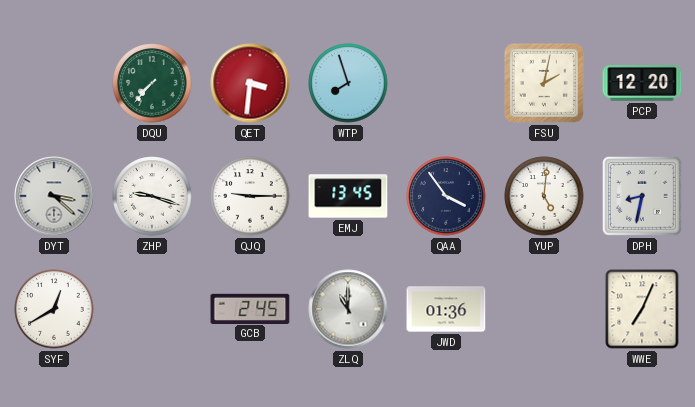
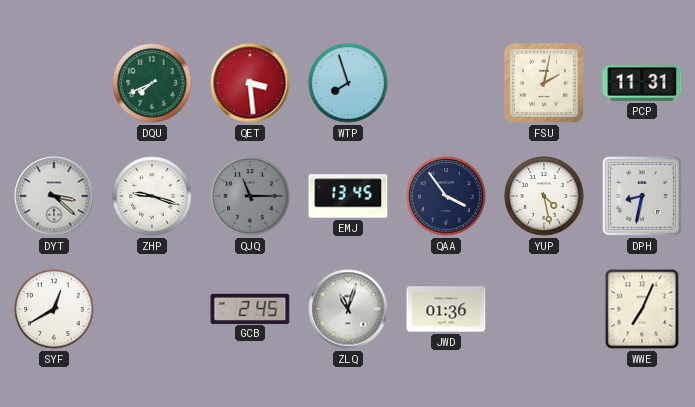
DQU: 7:37 -> 7:41 (152, 83)
QET: 3:31 -> 3:29 (250, 83)
PCP: 12:20 -> 11:31 (642, 83)
QJQ: 9:15 -> 11:15 (250, 196)
QJQ dial: white -> grey (250, 196)
YUP: 5:01 -> 4:28 (544, 196)
ZLQ: 11:00 -> 11:03 (348, 309)
